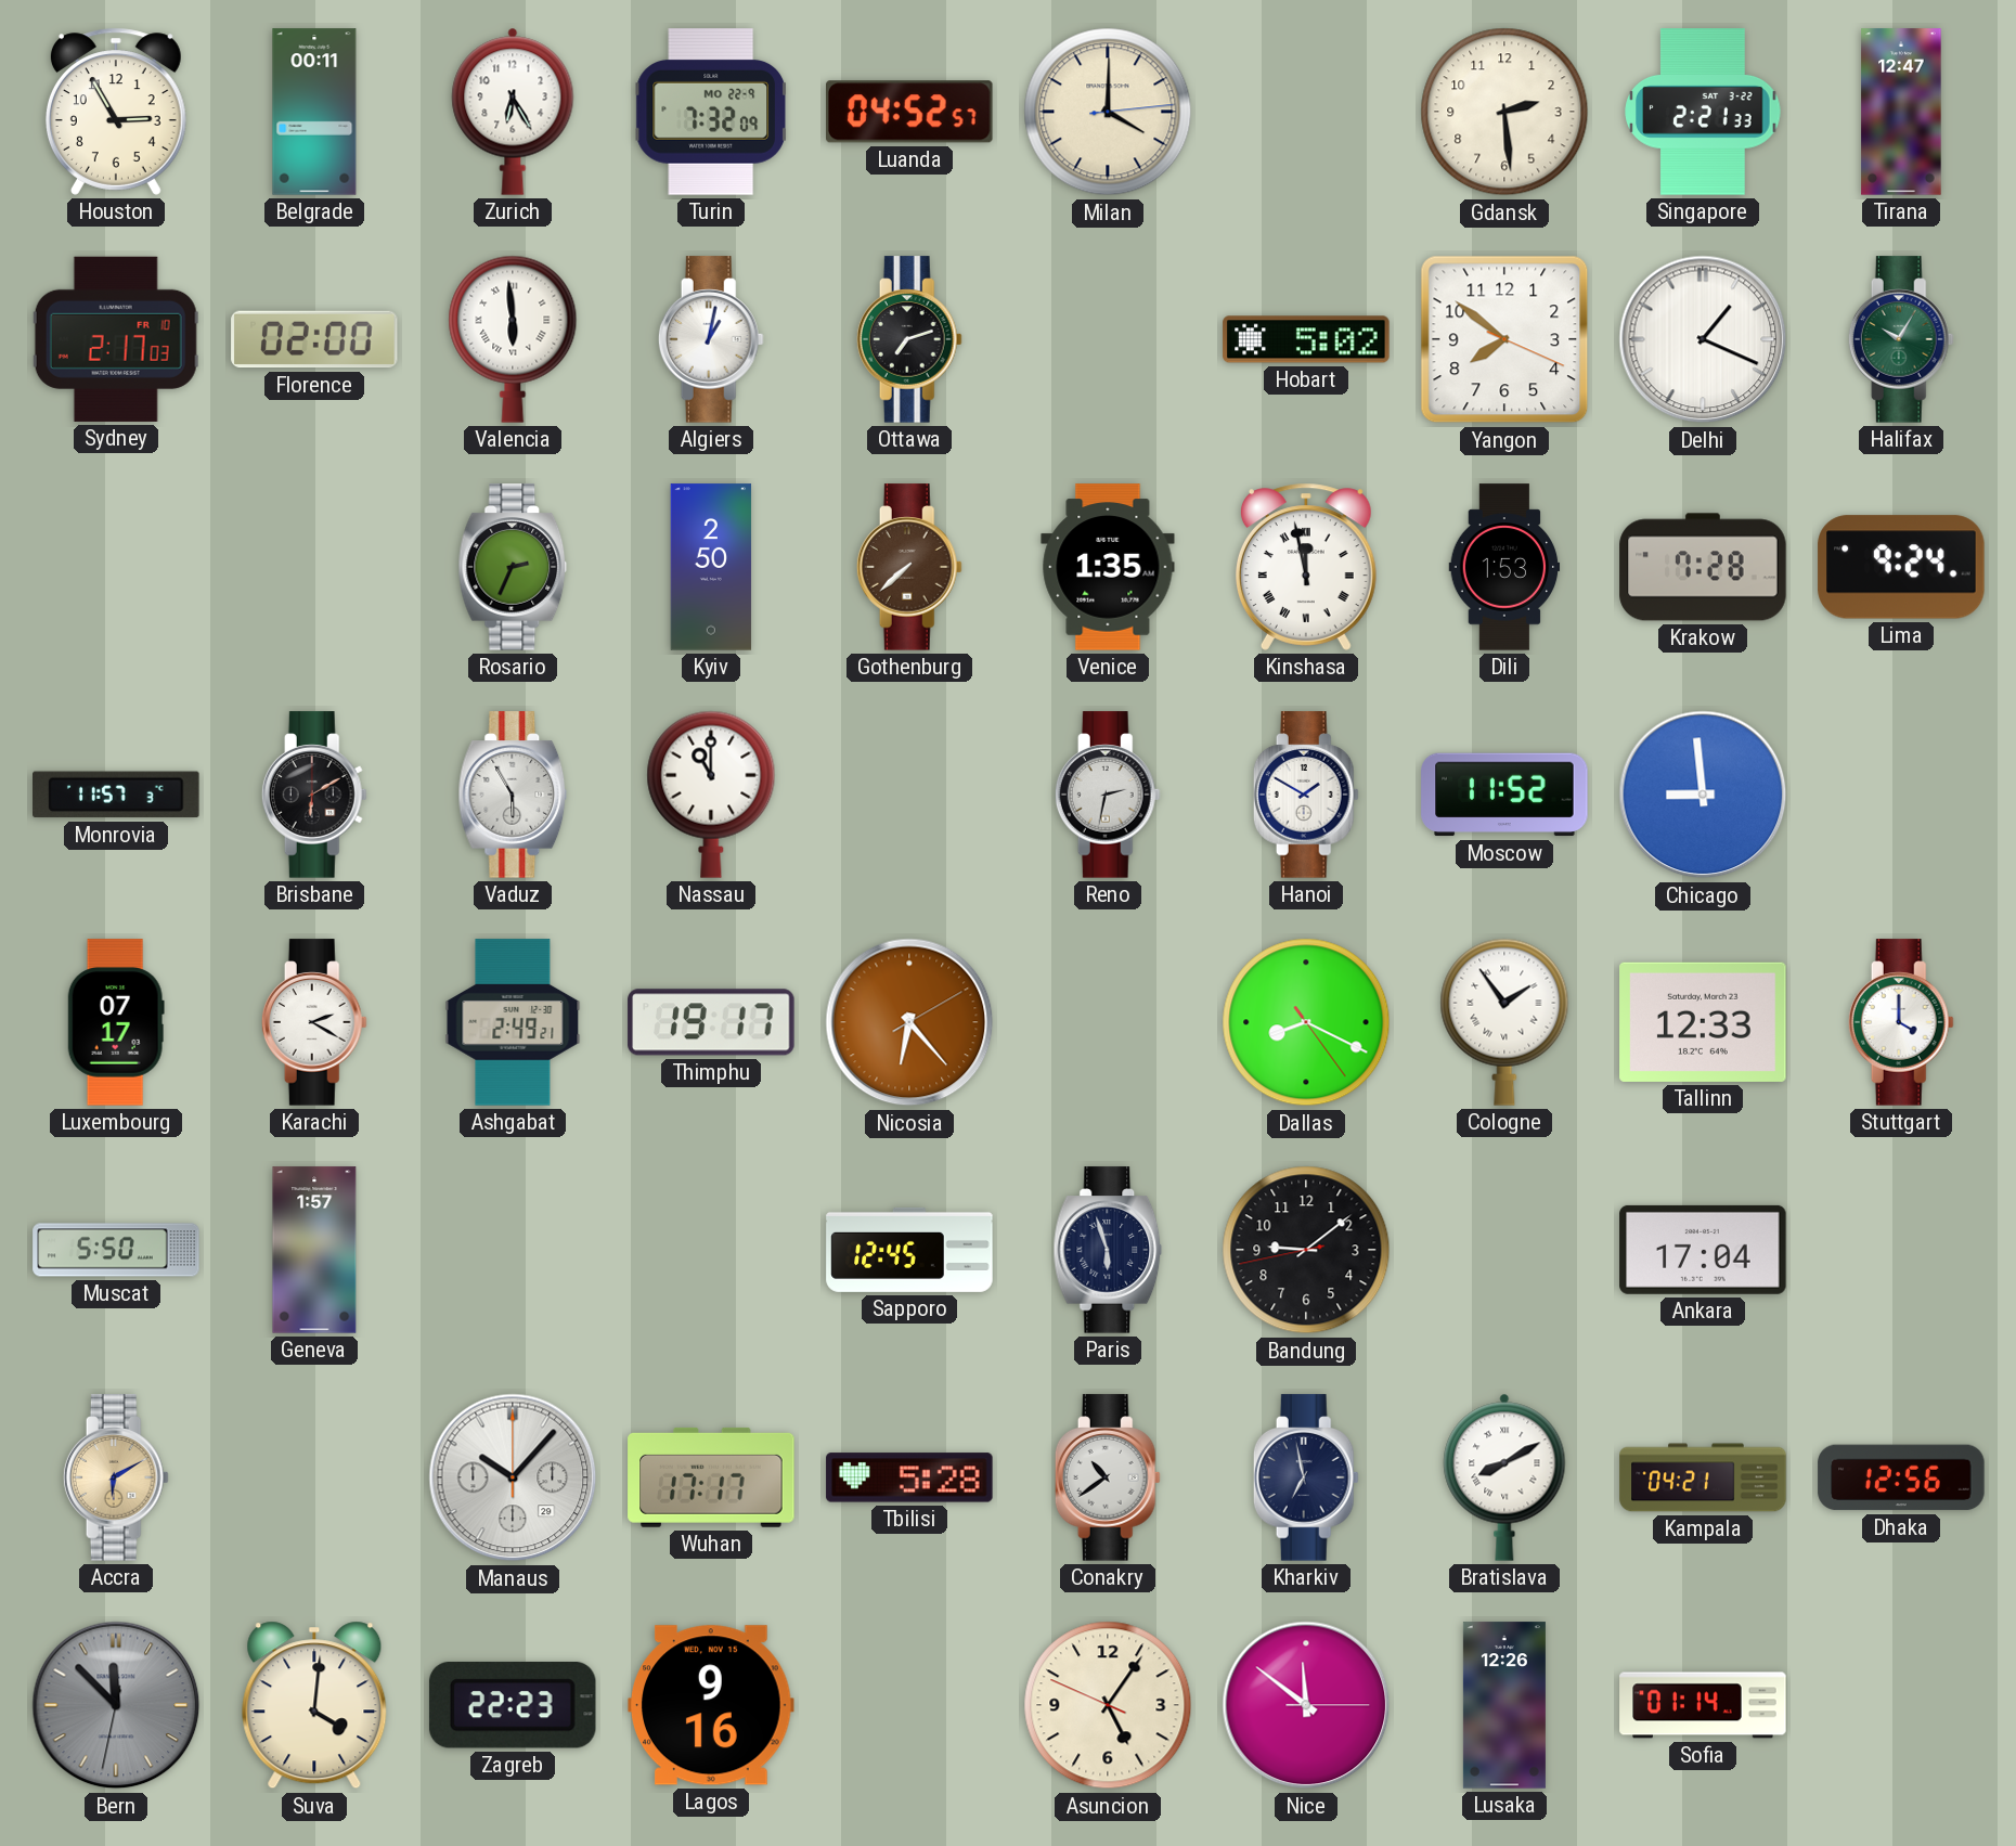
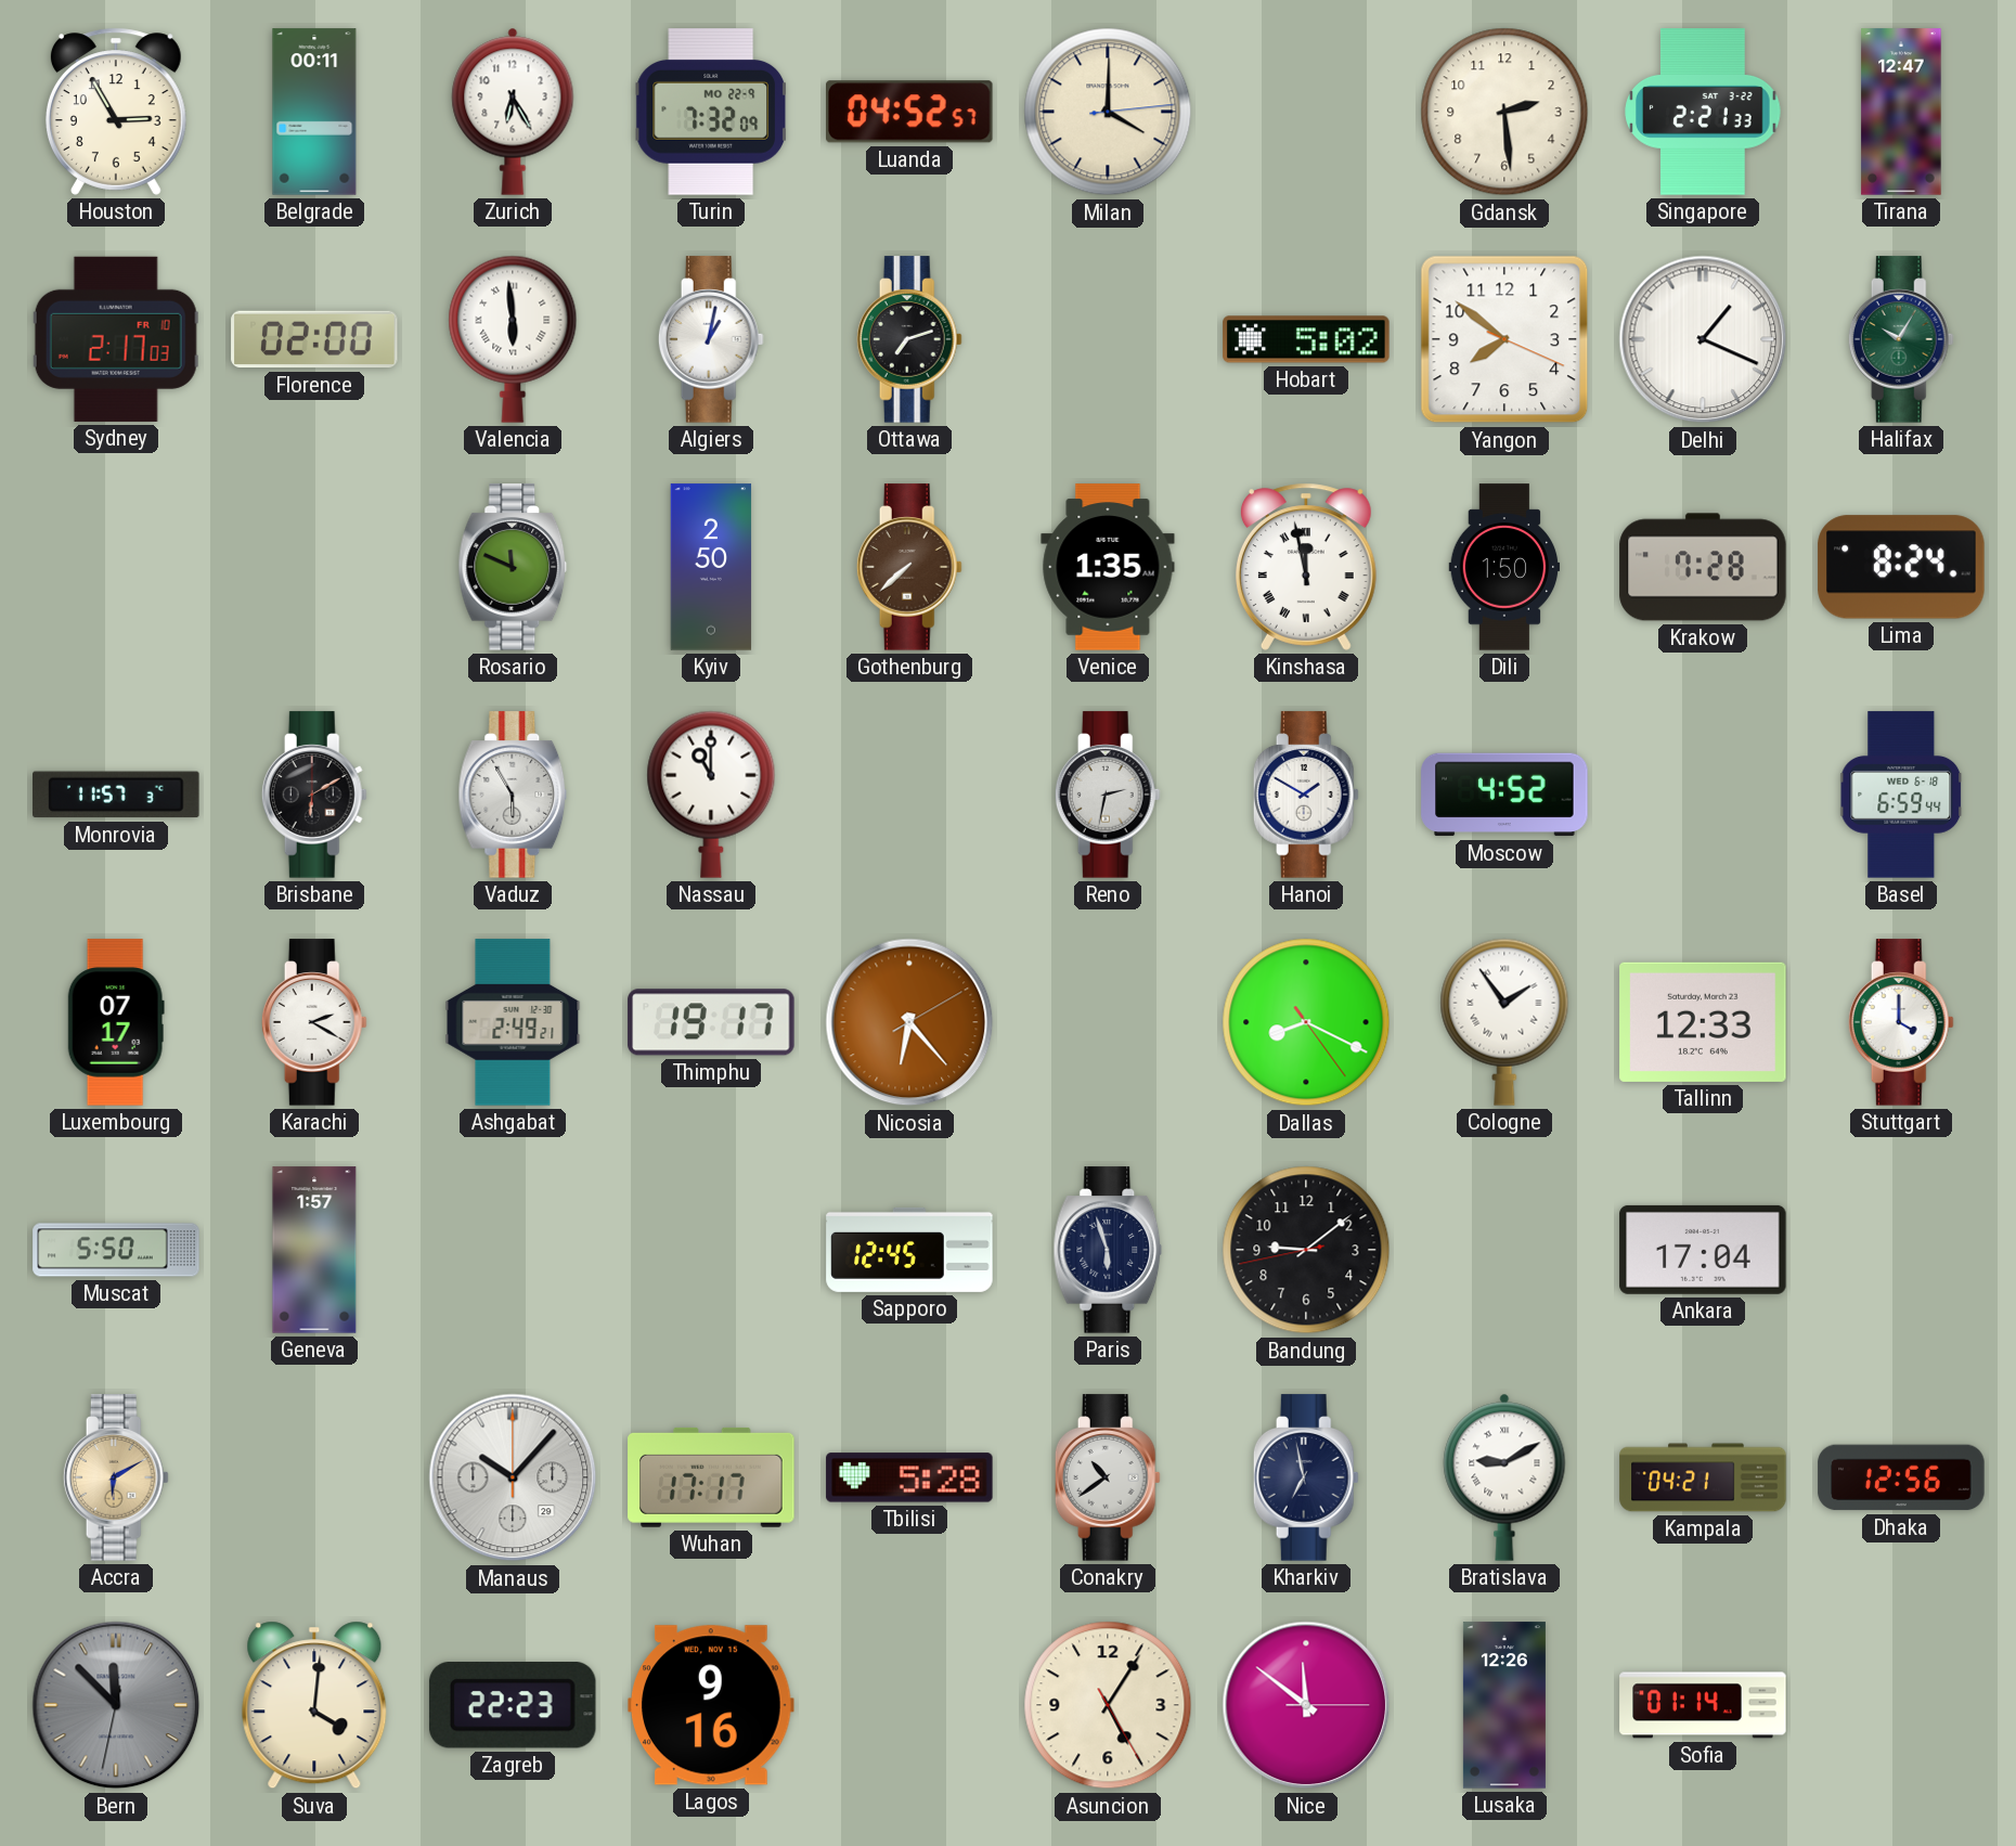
Rosario: 2:34 -> 11:49 (513, 567)
Dili: 1:53 -> 1:50 (1504, 567)
Lima: 9:24 -> 8:24 (1901, 567)
Moscow: 11:52 -> 4:52 (1504, 795)
Chicago: 8:59 -> none (1703, 795)
Basel: none -> 6:59 (1902, 795)
Bratislava: 8:10 -> 9:10 (1504, 1477)
Asuncion: 5:05:49 -> 5:05:25 (1108, 1705)
